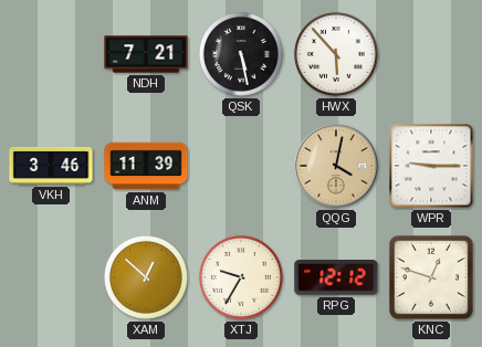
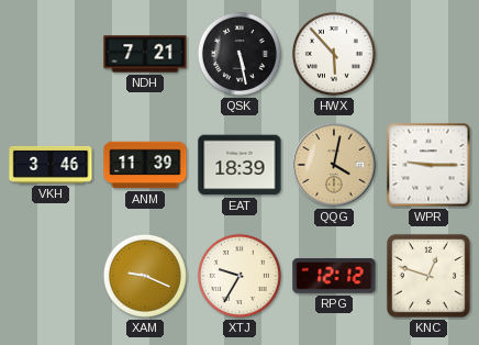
EAT: none -> 18:39 (239, 165)
XAM: 12:52 -> 9:19 (145, 276)
